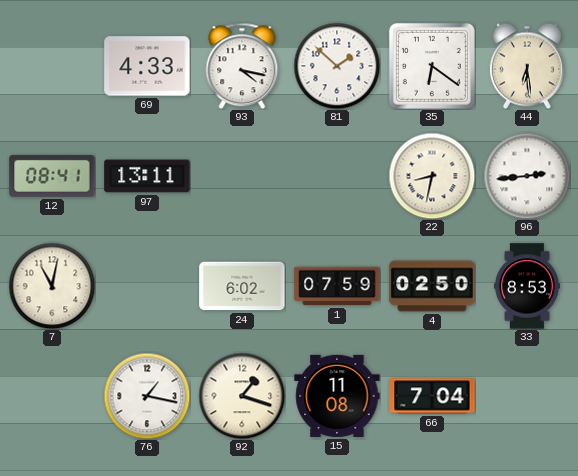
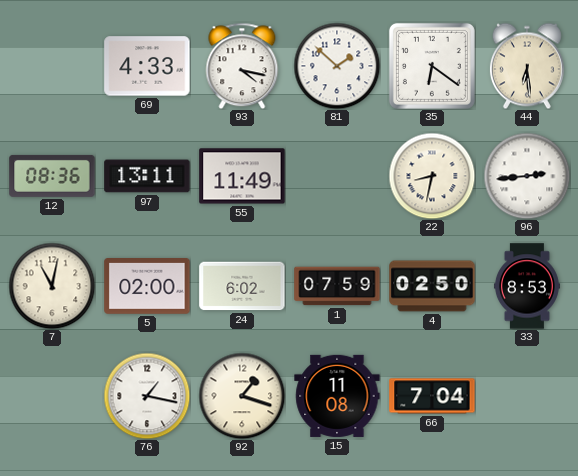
12: 08:41 -> 08:36 (52, 176)
55: none -> 11:49 (242, 176)
5: none -> 02:00 (147, 287)
